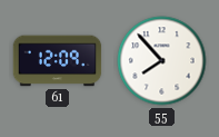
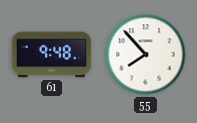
61: 12:09 -> 9:48 (52, 55)
